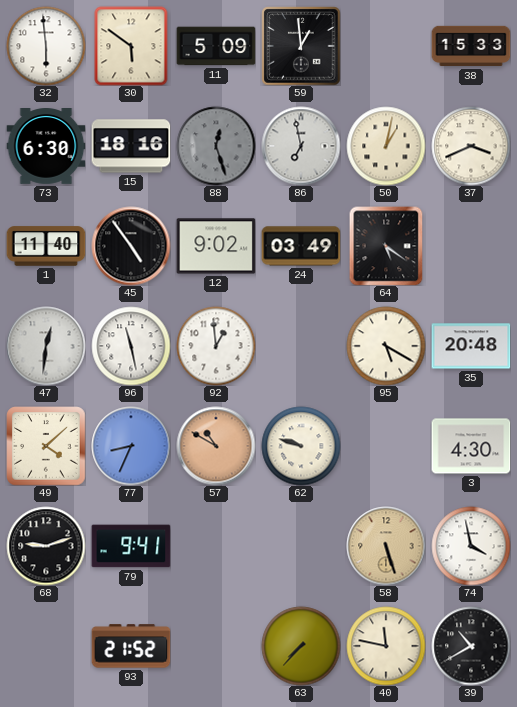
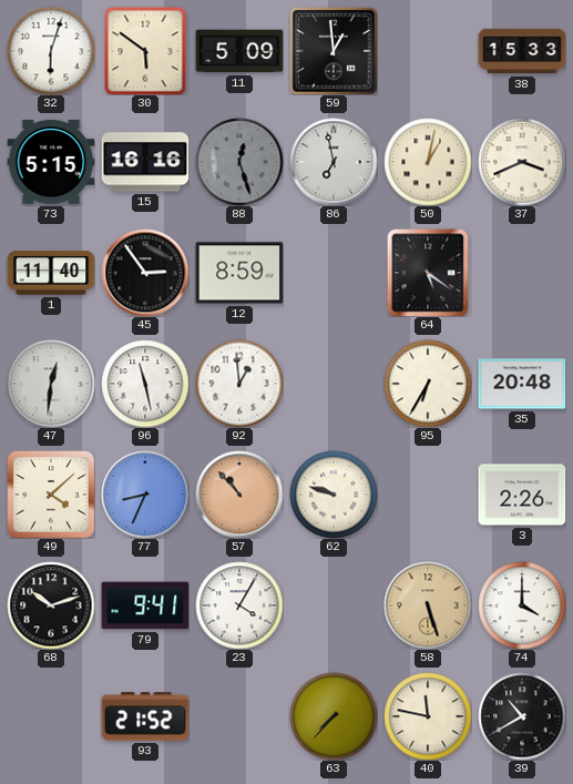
32: 5:59 -> 6:03 (51, 51)
73: 6:30 -> 5:15 (51, 163)
15: 18:16 -> 16:16 (145, 162)
45: 4:54 -> 2:54 (145, 273)
12: 9:02 -> 8:59 (239, 273)
24: 03:49 -> none (301, 246)
95: 5:20 -> 6:35 (428, 384)
57: 10:50 -> 10:53 (239, 495)
3: 4:30 -> 2:26 (522, 495)
68: 9:12 -> 10:12 (51, 605)
23: none -> 4:05 (239, 605)
74: 3:58 -> 4:00 (522, 605)
